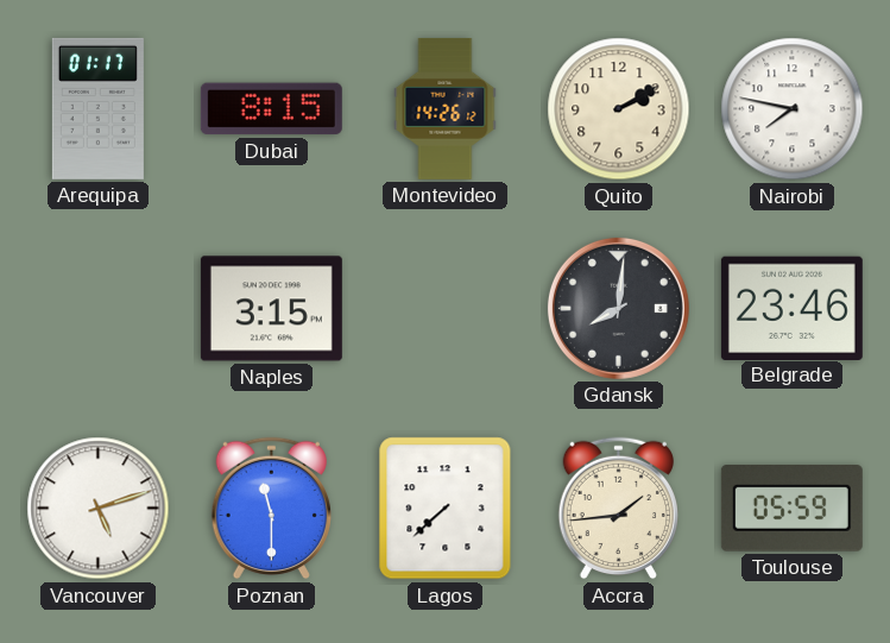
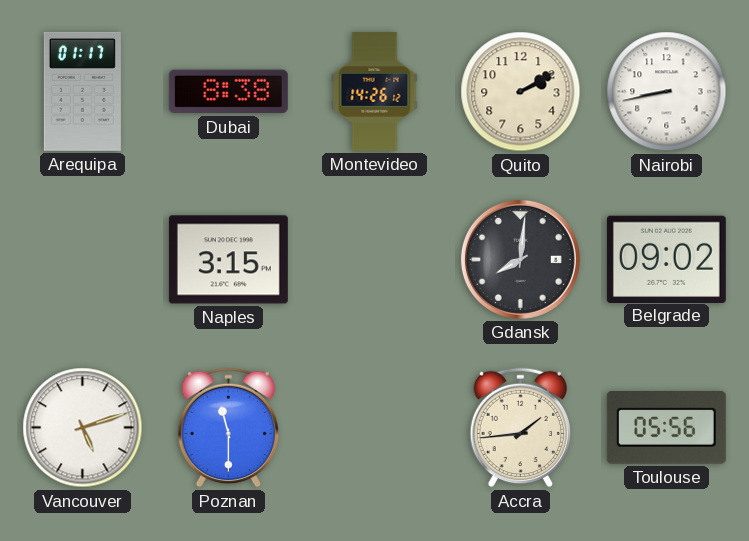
Dubai: 8:15 -> 8:38 (228, 92)
Nairobi: 7:47 -> 8:43 (667, 92)
Belgrade: 23:46 -> 09:02 (666, 259)
Lagos: 7:38 -> none (446, 509)
Toulouse: 05:59 -> 05:56 (666, 428)
